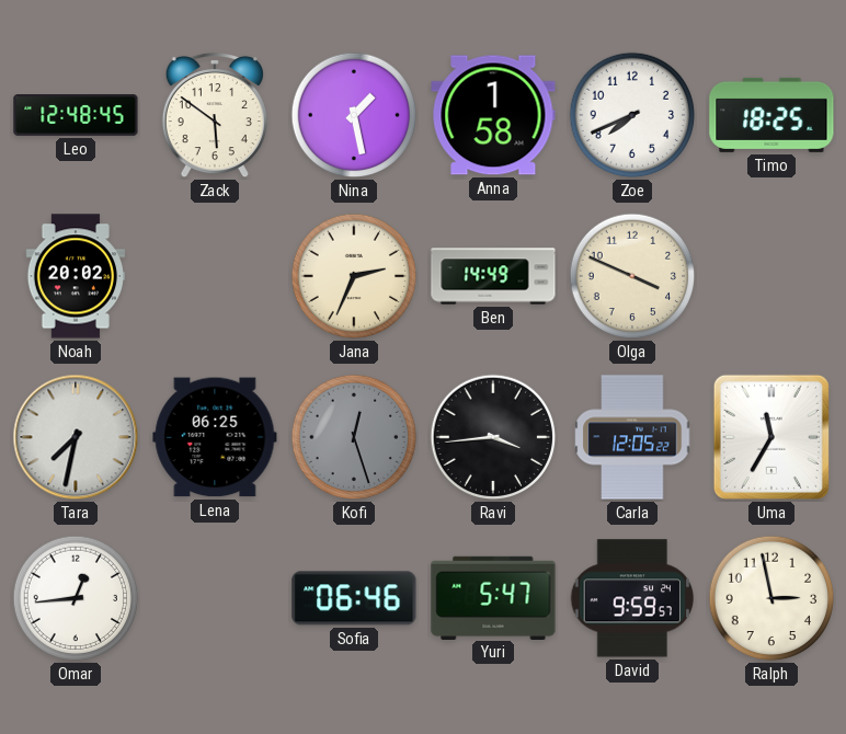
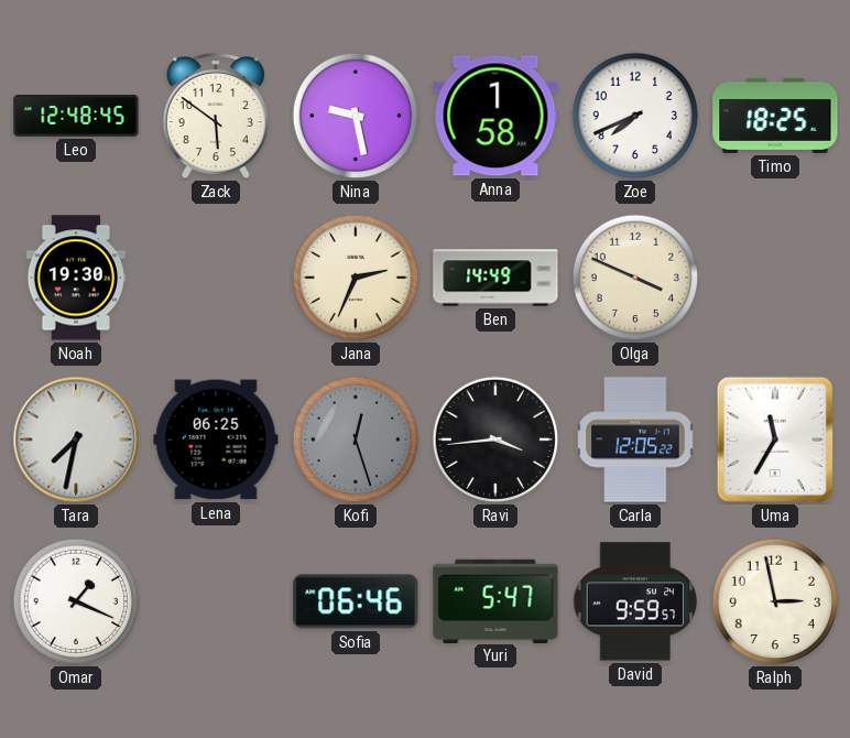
Nina: 1:28 -> 9:28 (356, 116)
Noah: 20:02 -> 19:30 (76, 278)
Omar: 12:44 -> 1:19 (76, 601)
